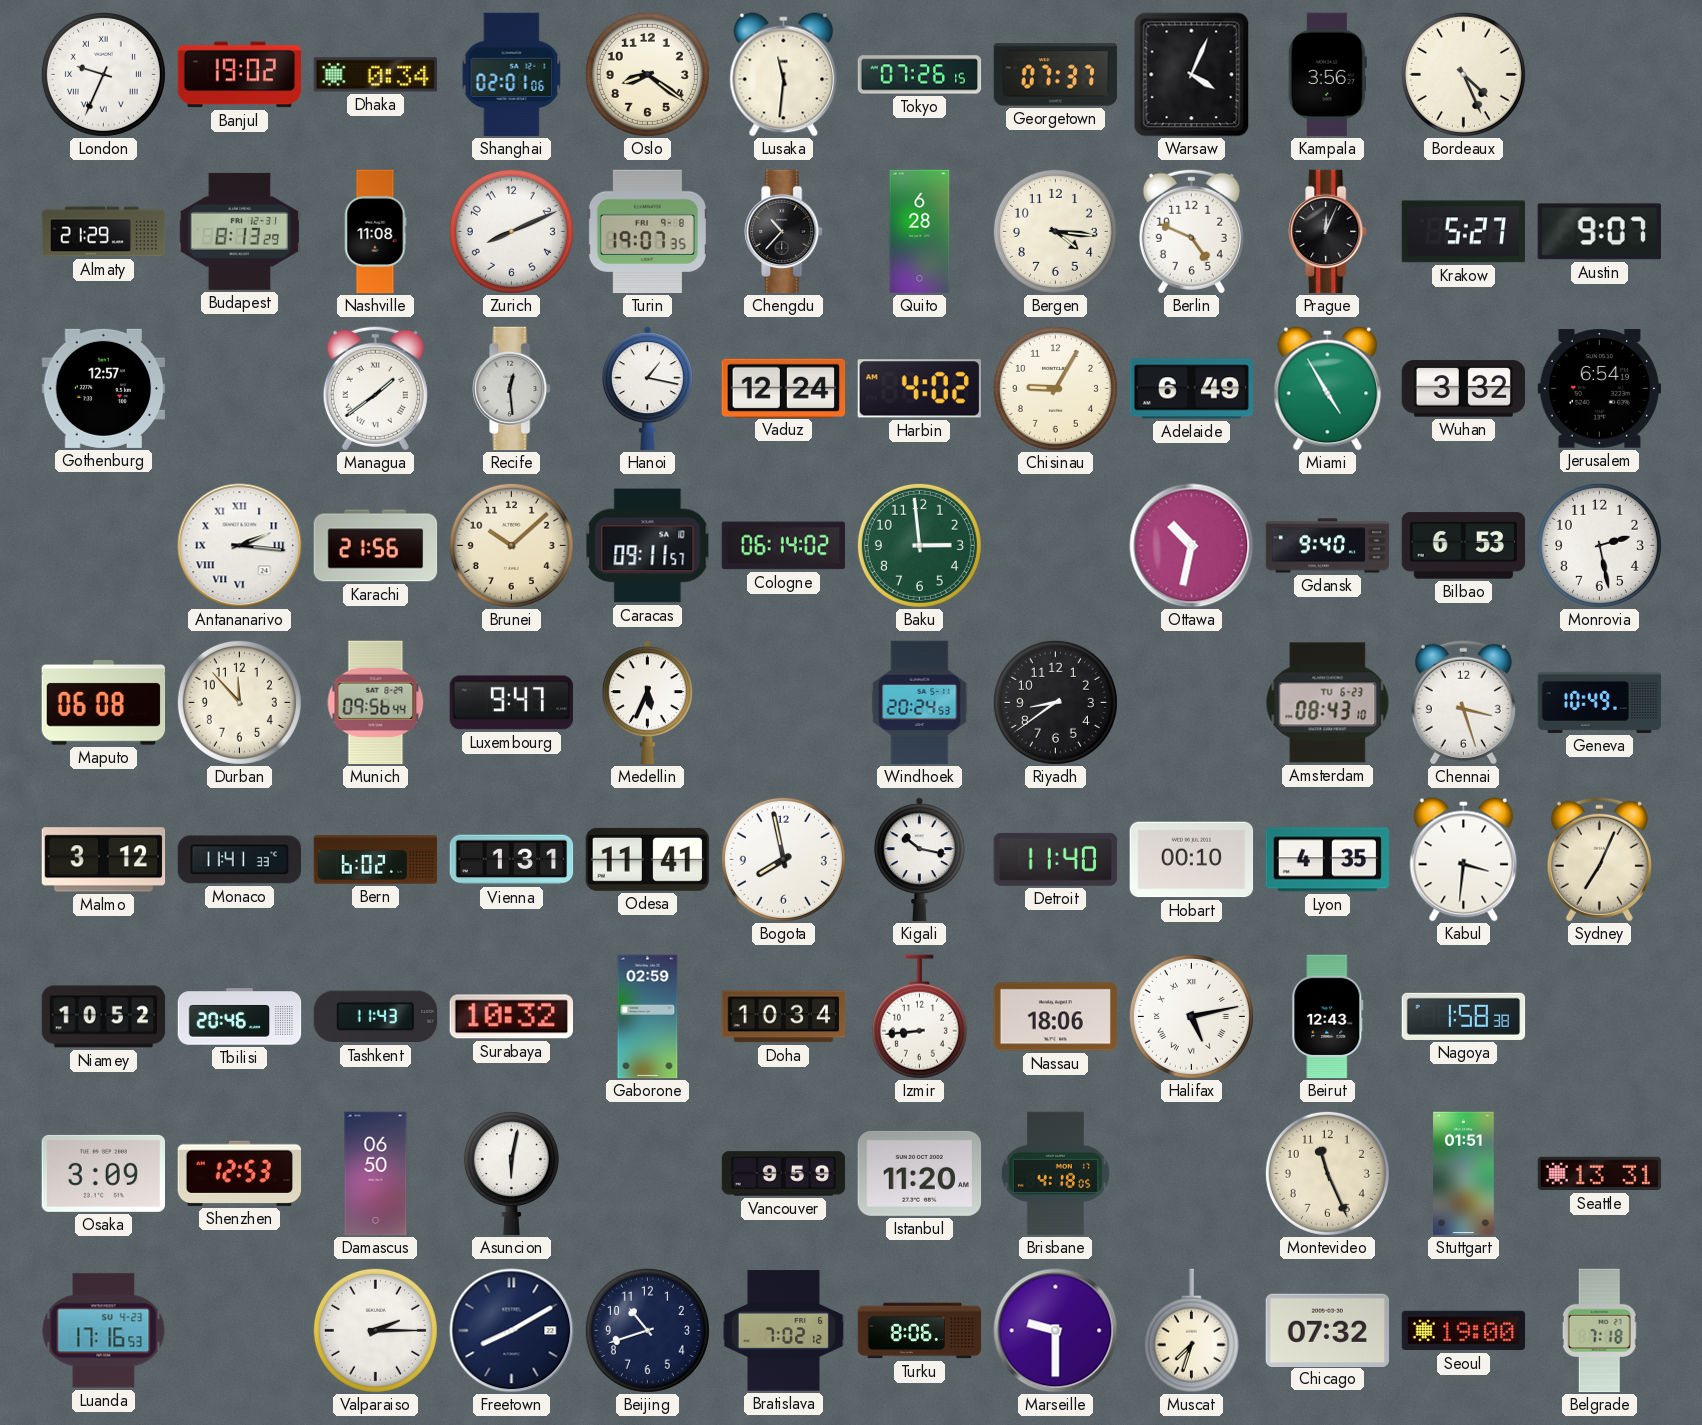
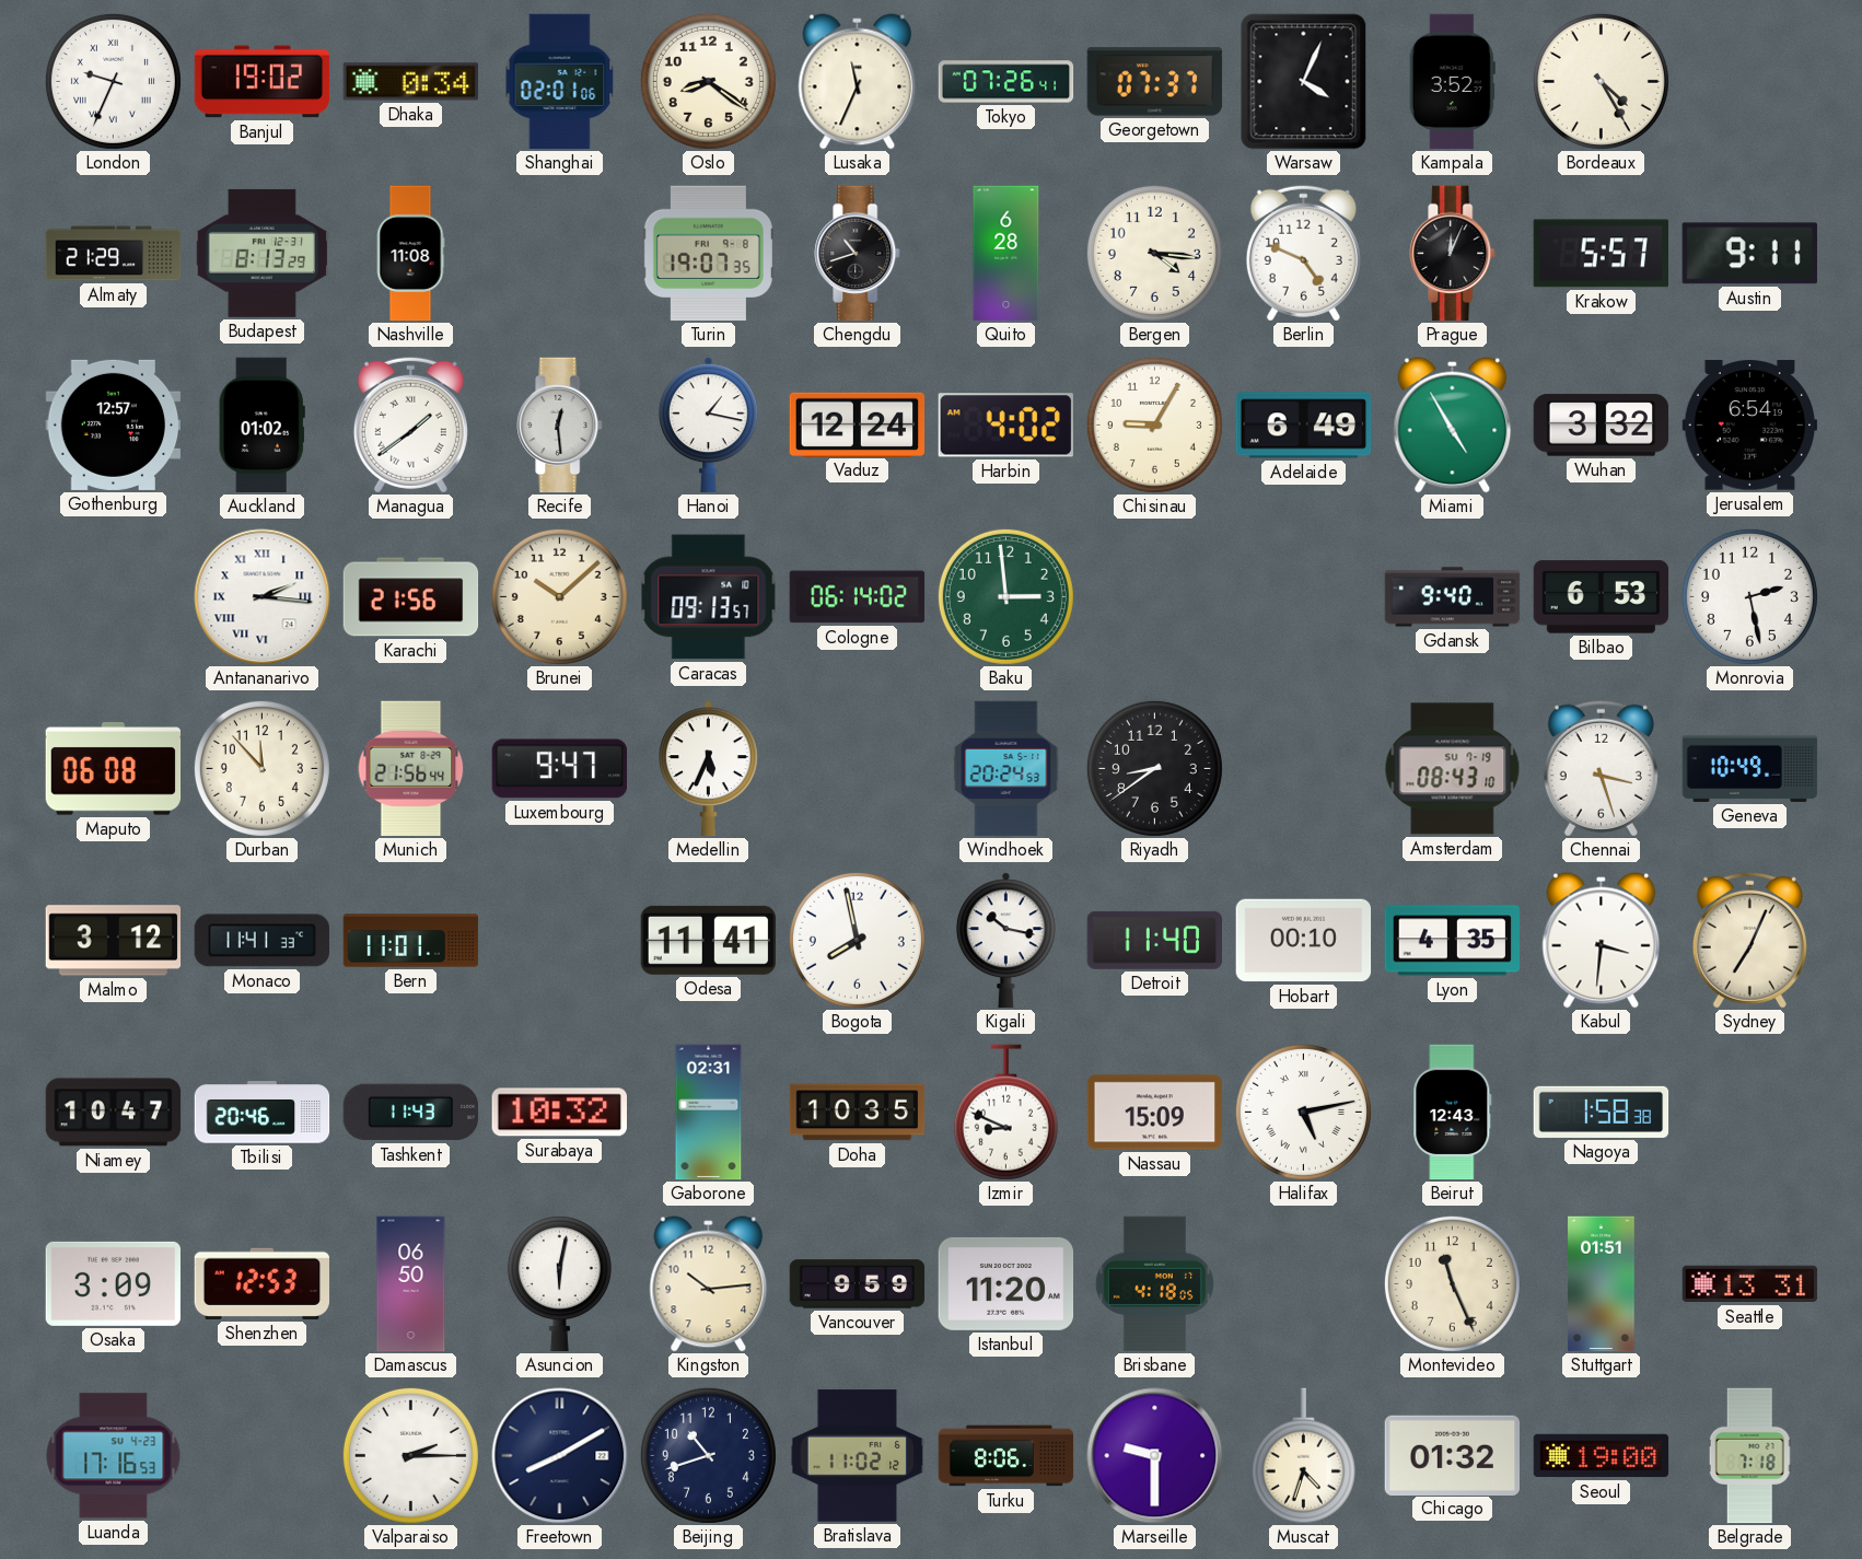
Lusaka: 11:31 -> 11:34 (858, 82)
Tokyo: 07:26:15 -> 07:26:41 (1006, 82)
Kampala: 3:56 -> 3:52 (1452, 82)
Bordeaux: 4:26 -> 4:25 (1601, 81)
Zurich: 8:11 -> none (511, 231)
Chengdu: 10:37 -> 10:42 (858, 254)
Krakow: 5:27 -> 5:57 (1602, 254)
Austin: 9:07 -> 9:11 (1749, 254)
Auckland: none -> 01:02 (261, 426)
Caracas: 09:11 -> 09:13 (709, 597)
Ottawa: 10:32 -> none (1192, 546)
Munich: 09:56 -> 21:56 (411, 769)
Amsterdam date: TU 6-23 -> SU 7-19 (1453, 769)
Bern: 6:02 -> 11:01 (411, 941)
Vienna: 1:31 -> none (512, 860)
Niamey: 10:52 -> 10:47 (114, 1113)
Gaborone: 02:59 -> 02:31 (709, 1113)
Doha: 10:34 -> 10:35 (858, 1113)
Izmir: 8:44 -> 8:49 (1005, 1113)
Nassau: 18:06 -> 15:09 (1155, 1113)
Kingston: none -> 10:14 (709, 1284)
Bratislava: 7:02 -> 11:02 (858, 1456)
Muscat: 7:33 -> 4:33 (1303, 1456)
Chicago: 07:32 -> 01:32 (1452, 1455)
